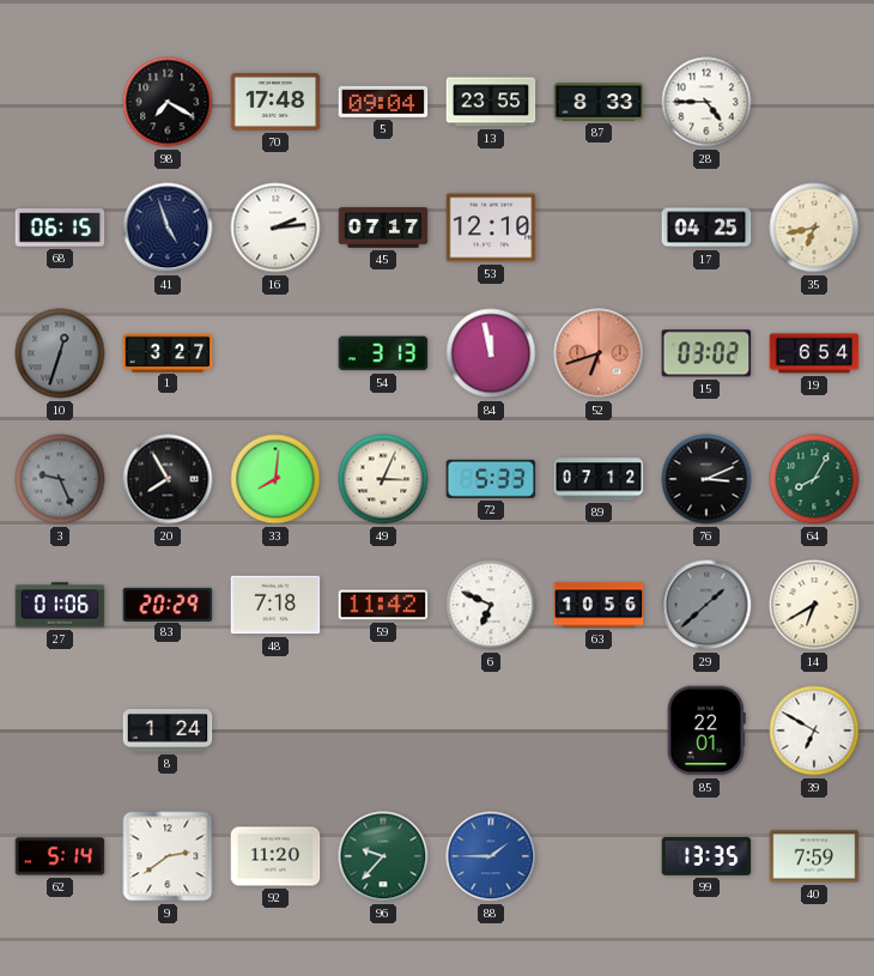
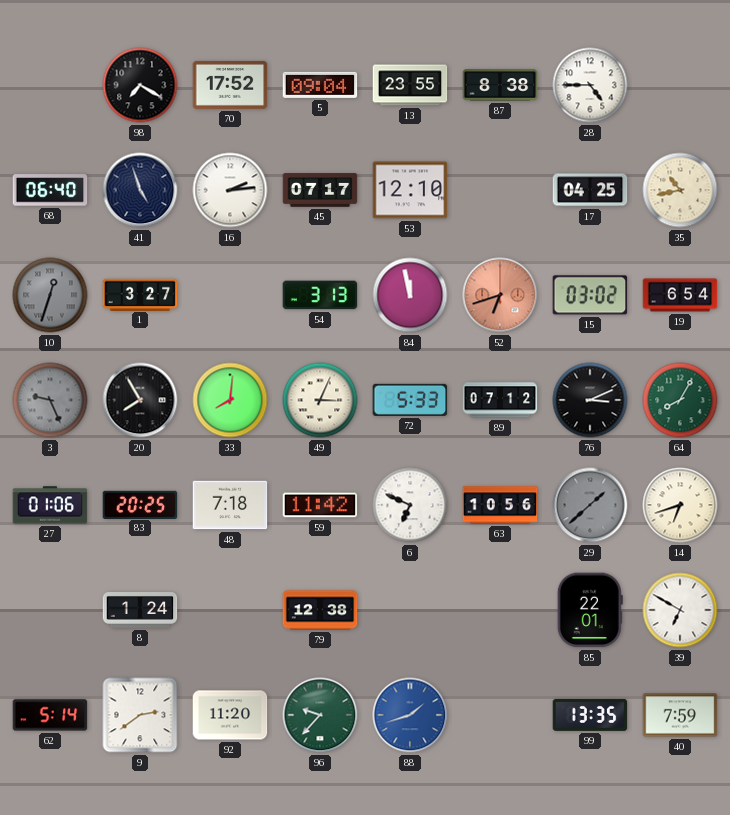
70: 17:48 -> 17:52 (230, 85)
87: 8:33 -> 8:38 (500, 85)
68: 06:15 -> 06:40 (50, 190)
35: 6:43 -> 10:43 (680, 190)
83: 20:29 -> 20:25 (140, 504)
14: 6:40 -> 6:42 (680, 505)
79: none -> 12:38 (320, 610)
88: 1:45 -> 1:42 (410, 715)
